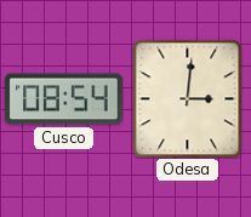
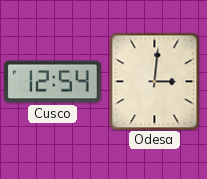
Cusco: 08:54 -> 12:54 (53, 82)
